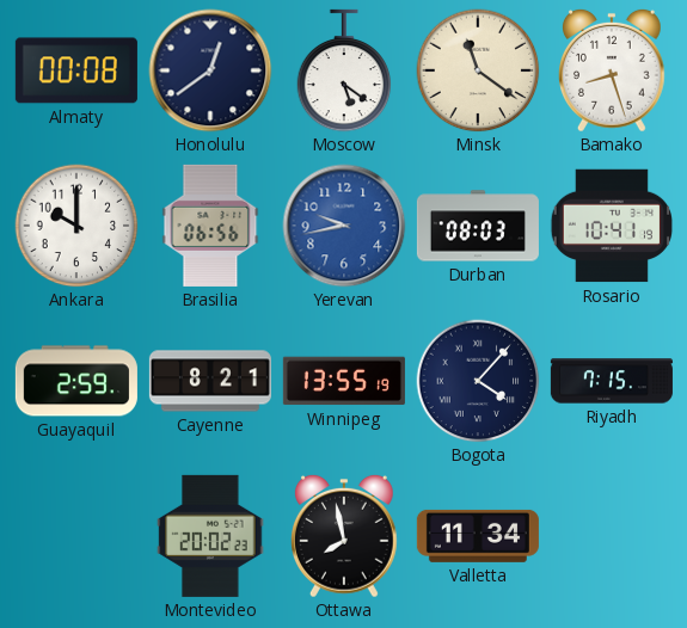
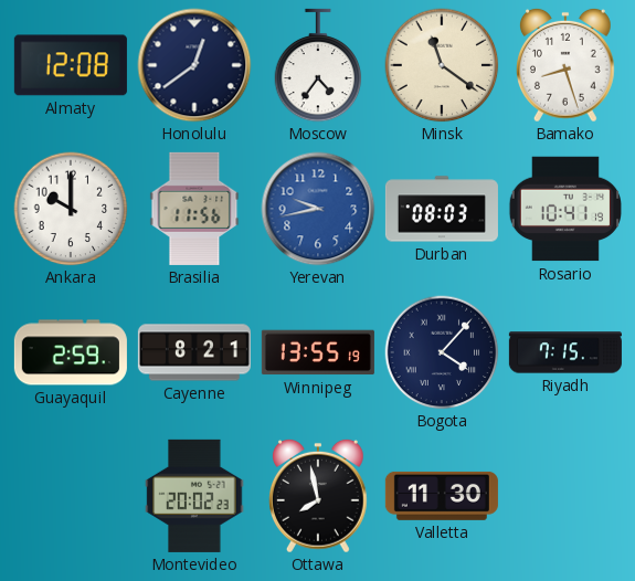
Almaty: 00:08 -> 12:08 (71, 65)
Moscow: 5:21 -> 4:36 (318, 65)
Brasilia: 06:56 -> 11:56 (194, 209)
Valletta: 11:34 -> 11:30 (442, 496)
